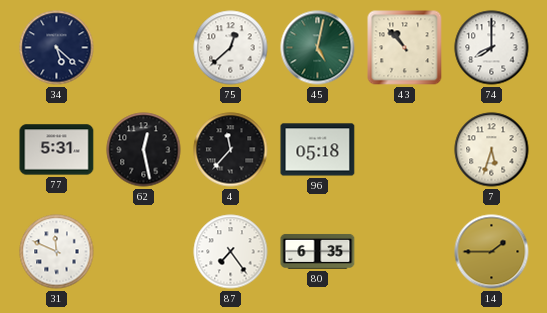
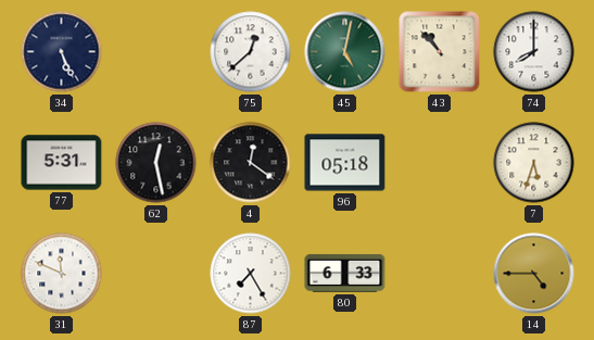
34: 5:22 -> 5:26 (62, 52)
4: 11:37 -> 12:21 (251, 163)
87: 7:24 -> 7:25 (251, 274)
80: 6:35 -> 6:33 (345, 273)
14: 1:45 -> 4:45 (534, 274)
